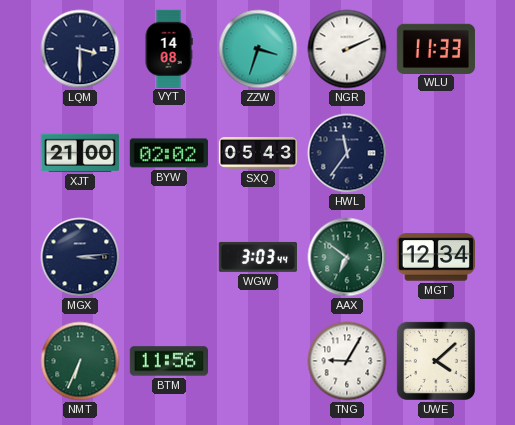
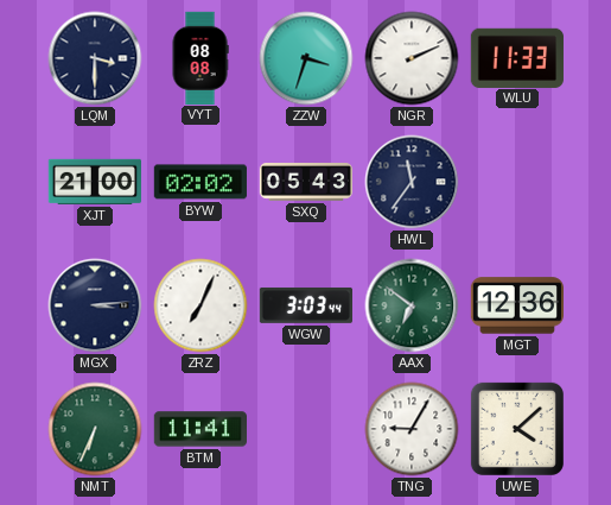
VYT: 14:08 -> 08:08 (201, 57)
ZRZ: none -> 7:04 (201, 305)
MGT: 12:34 -> 12:36 (516, 305)
BTM: 11:56 -> 11:41 (199, 429)
